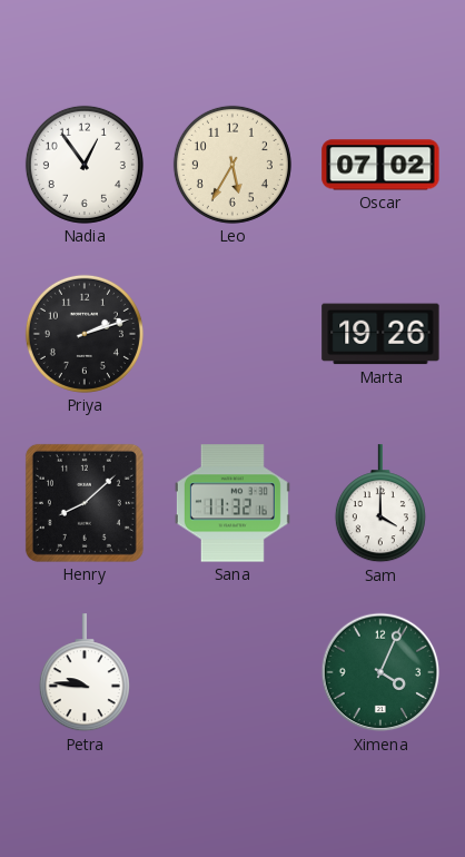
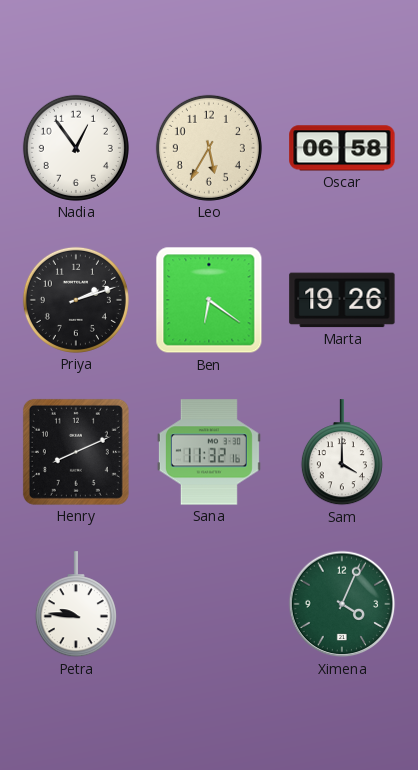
Oscar: 07:02 -> 06:58 (342, 148)
Ben: none -> 6:21 (209, 300)
Henry: 8:08 -> 8:11 (76, 452)
